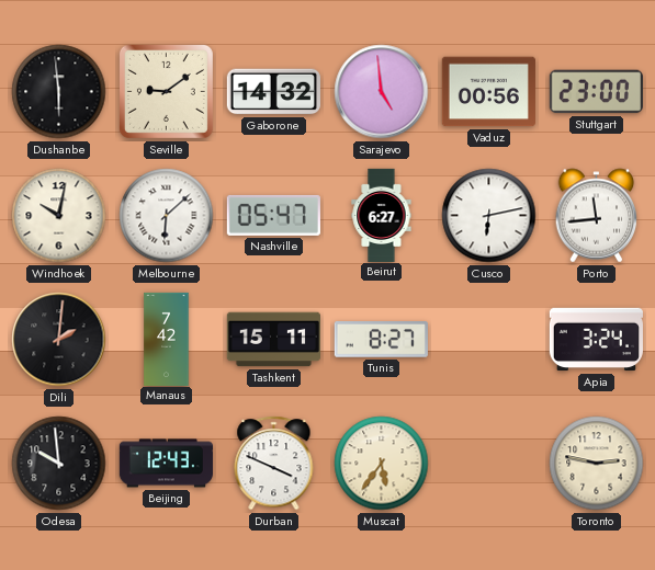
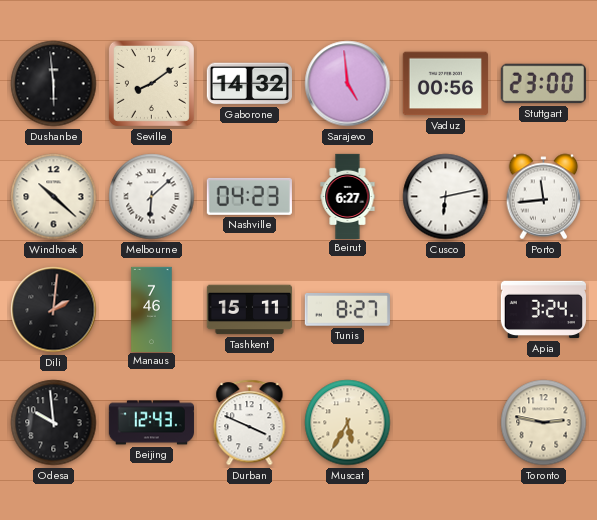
Seville: 9:09 -> 8:09 (151, 83)
Windhoek: 10:02 -> 10:22 (54, 197)
Nashville: 05:47 -> 04:23 (249, 196)
Manaus: 7:42 -> 7:46 (152, 309)
Muscat: 5:36 -> 5:35 (348, 423)
